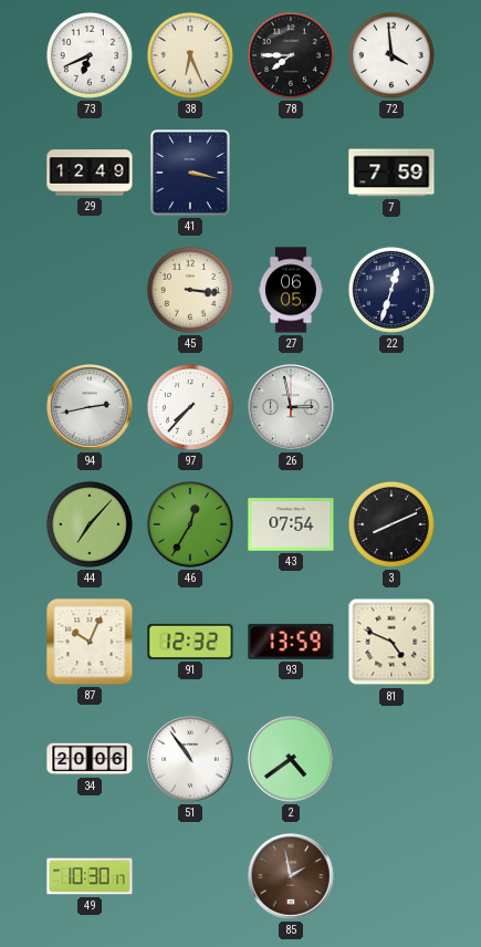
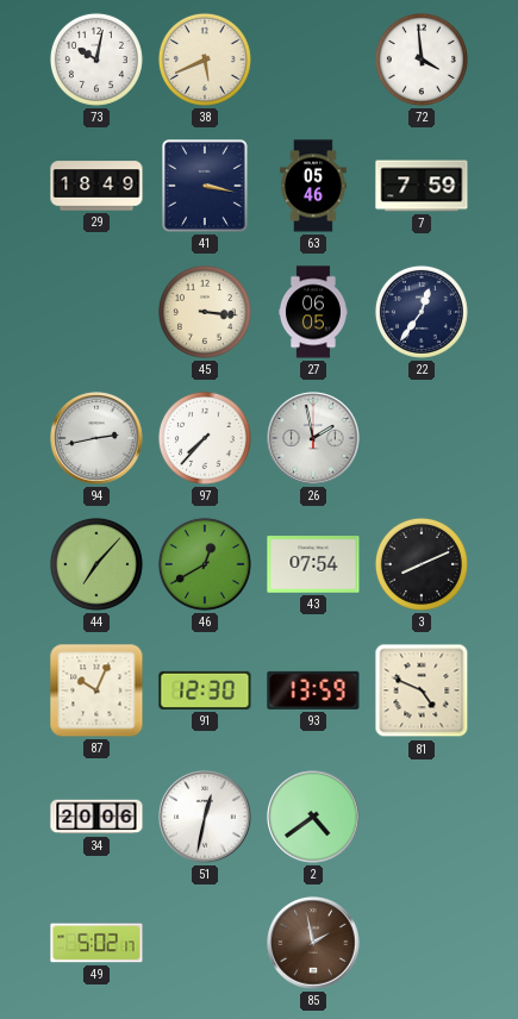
73: 6:41 -> 10:02 (96, 60)
38: 6:26 -> 5:41 (205, 60)
78: 7:45 -> none (291, 55)
29: 12:49 -> 18:49 (96, 186)
63: none -> 05:46 (313, 186)
22: 12:33 -> 12:36 (422, 312)
26: 2:58 -> 1:58 (313, 438)
46: 12:35 -> 12:40 (205, 564)
91: 12:32 -> 12:30 (205, 690)
51: 10:54 -> 12:32 (205, 817)
49: 10:30 -> 5:02 (96, 943)
